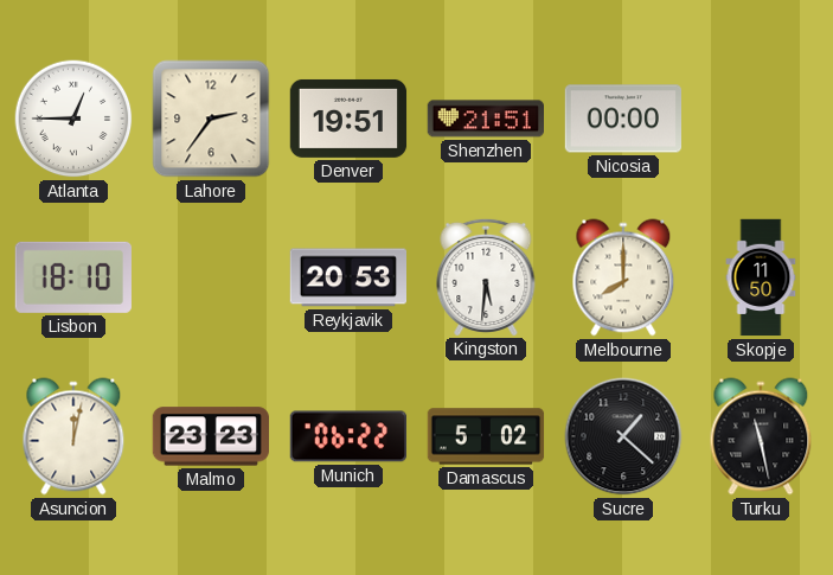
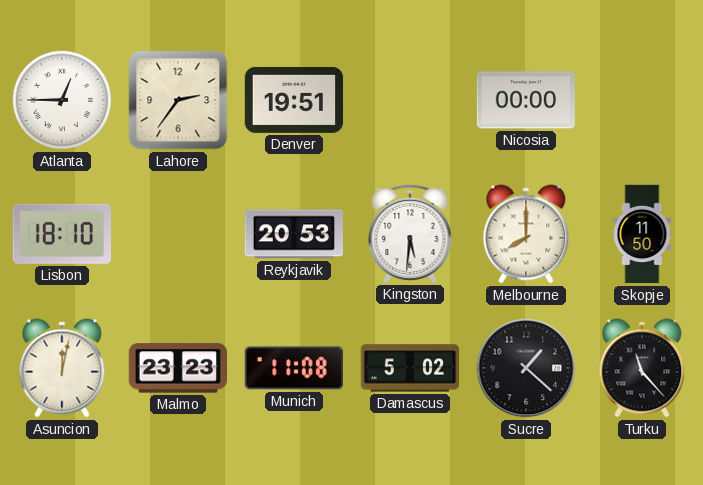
Shenzhen: 21:51 -> none (485, 119)
Munich: 06:22 -> 11:08 (293, 368)
Turku: 11:28 -> 11:23 (642, 368)
